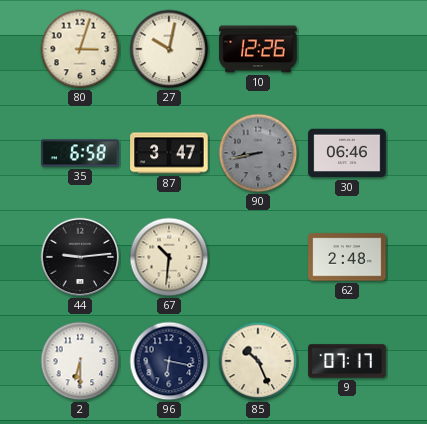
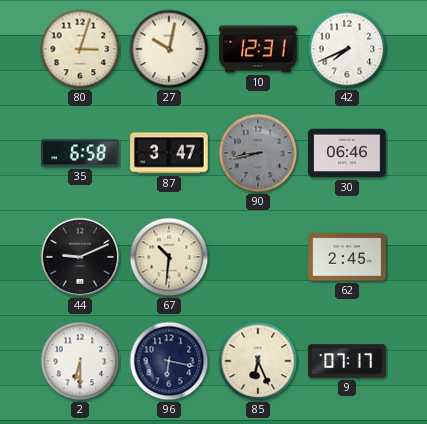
10: 12:26 -> 12:31 (258, 49)
42: none -> 7:41 (347, 49)
44: 9:14 -> 9:11 (80, 257)
62: 2:48 -> 2:45 (347, 257)
85: 10:26 -> 6:26 (258, 361)
